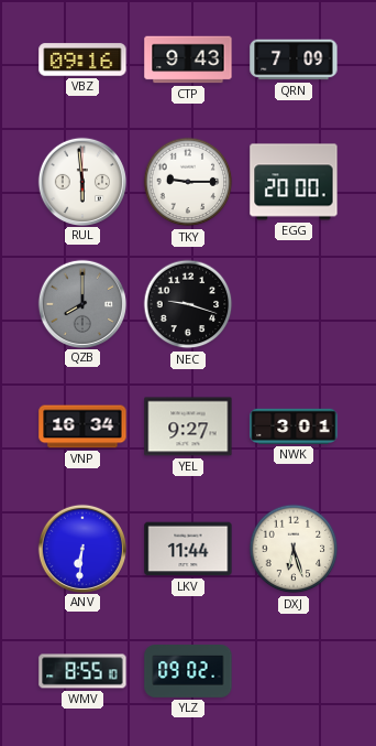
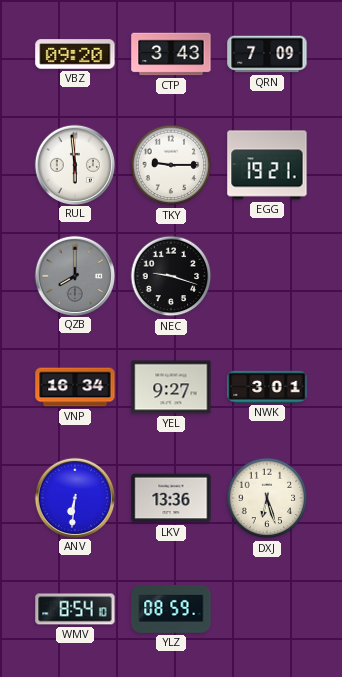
VBZ: 09:16 -> 09:20 (75, 54)
CTP: 9:43 -> 3:43 (171, 54)
EGG: 20:00 -> 19:21 (267, 165)
LKV: 11:44 -> 13:36 (171, 498)
WMV: 8:55 -> 8:54 (75, 609)
YLZ: 09:02 -> 08:59 (171, 610)
